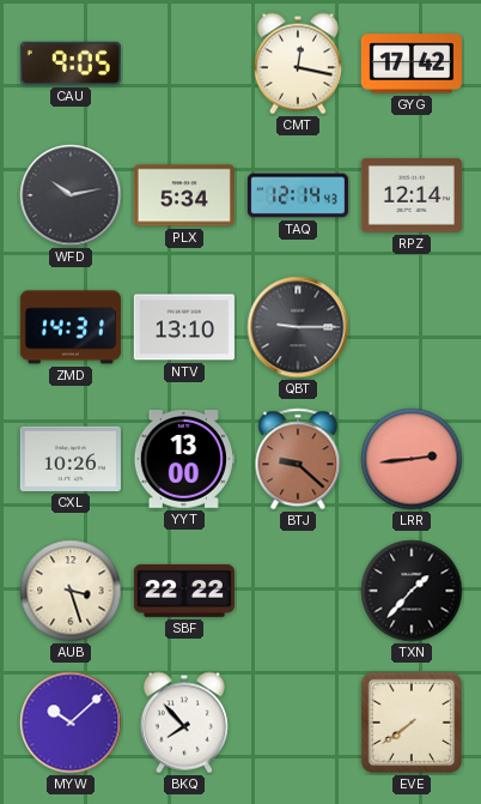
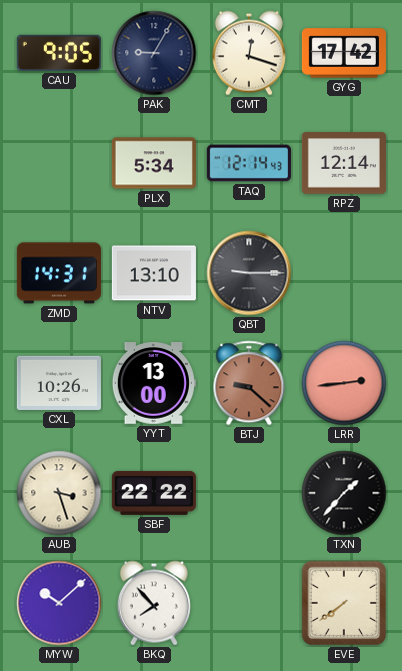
PAK: none -> 9:05 (154, 53)
CMT: 12:17 -> 12:18 (249, 53)
WFD: 10:13 -> none (71, 195)
